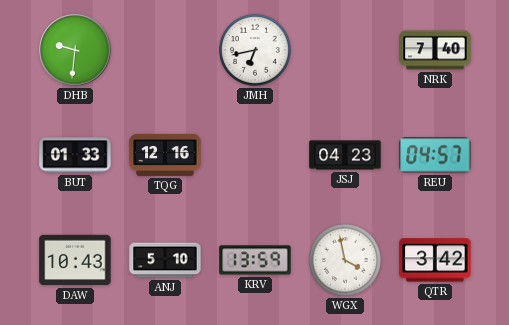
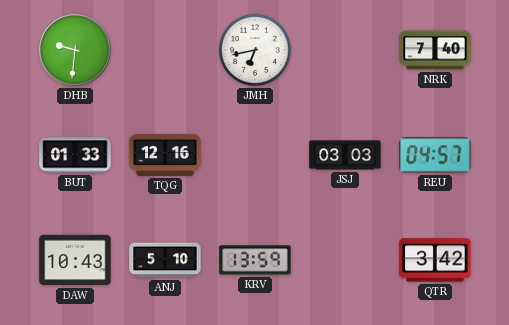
JSJ: 04:23 -> 03:03 (345, 155)
WGX: 3:58 -> none (345, 260)
